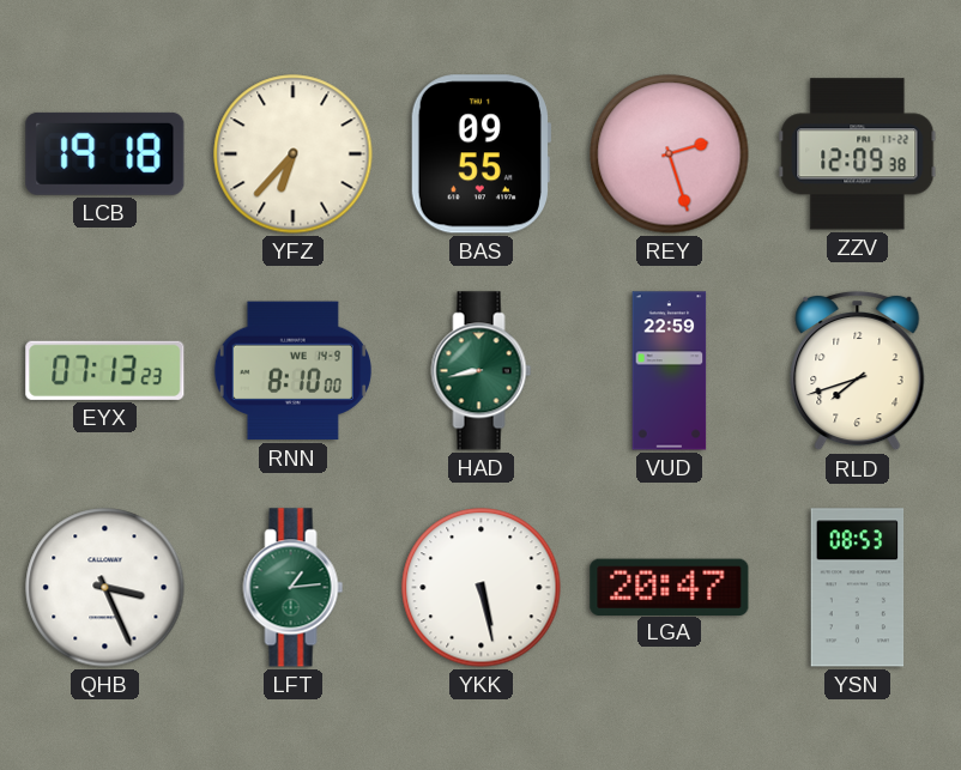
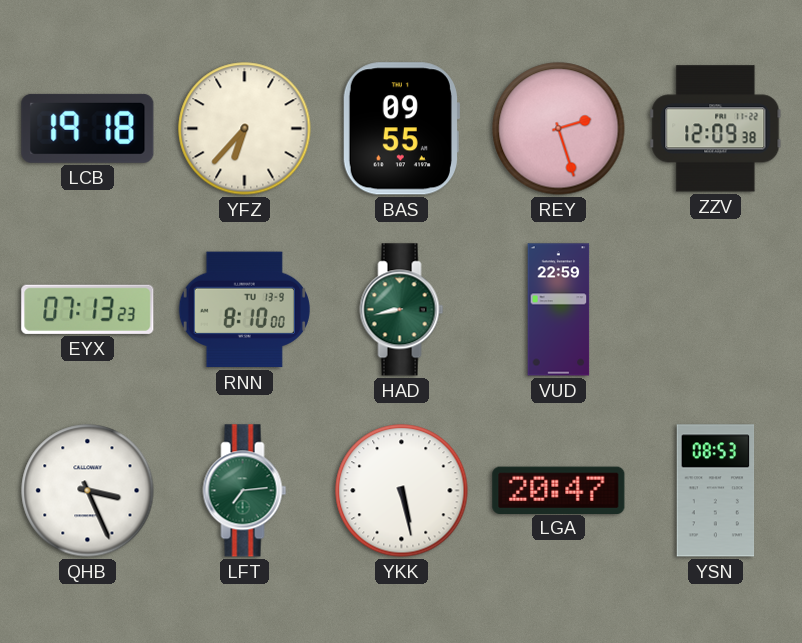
RNN date: WE 14-9 -> TU 13-9 (244, 310)
RLD: 7:42 -> none (858, 371)
LFT: 1:14 -> 7:14 (245, 491)
